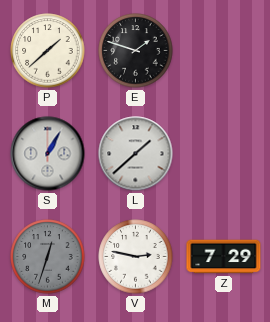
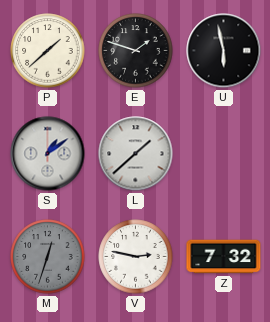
U: none -> 5:58 (224, 51)
S: 1:05 -> 1:09 (48, 154)
Z: 7:29 -> 7:32 (224, 257)
